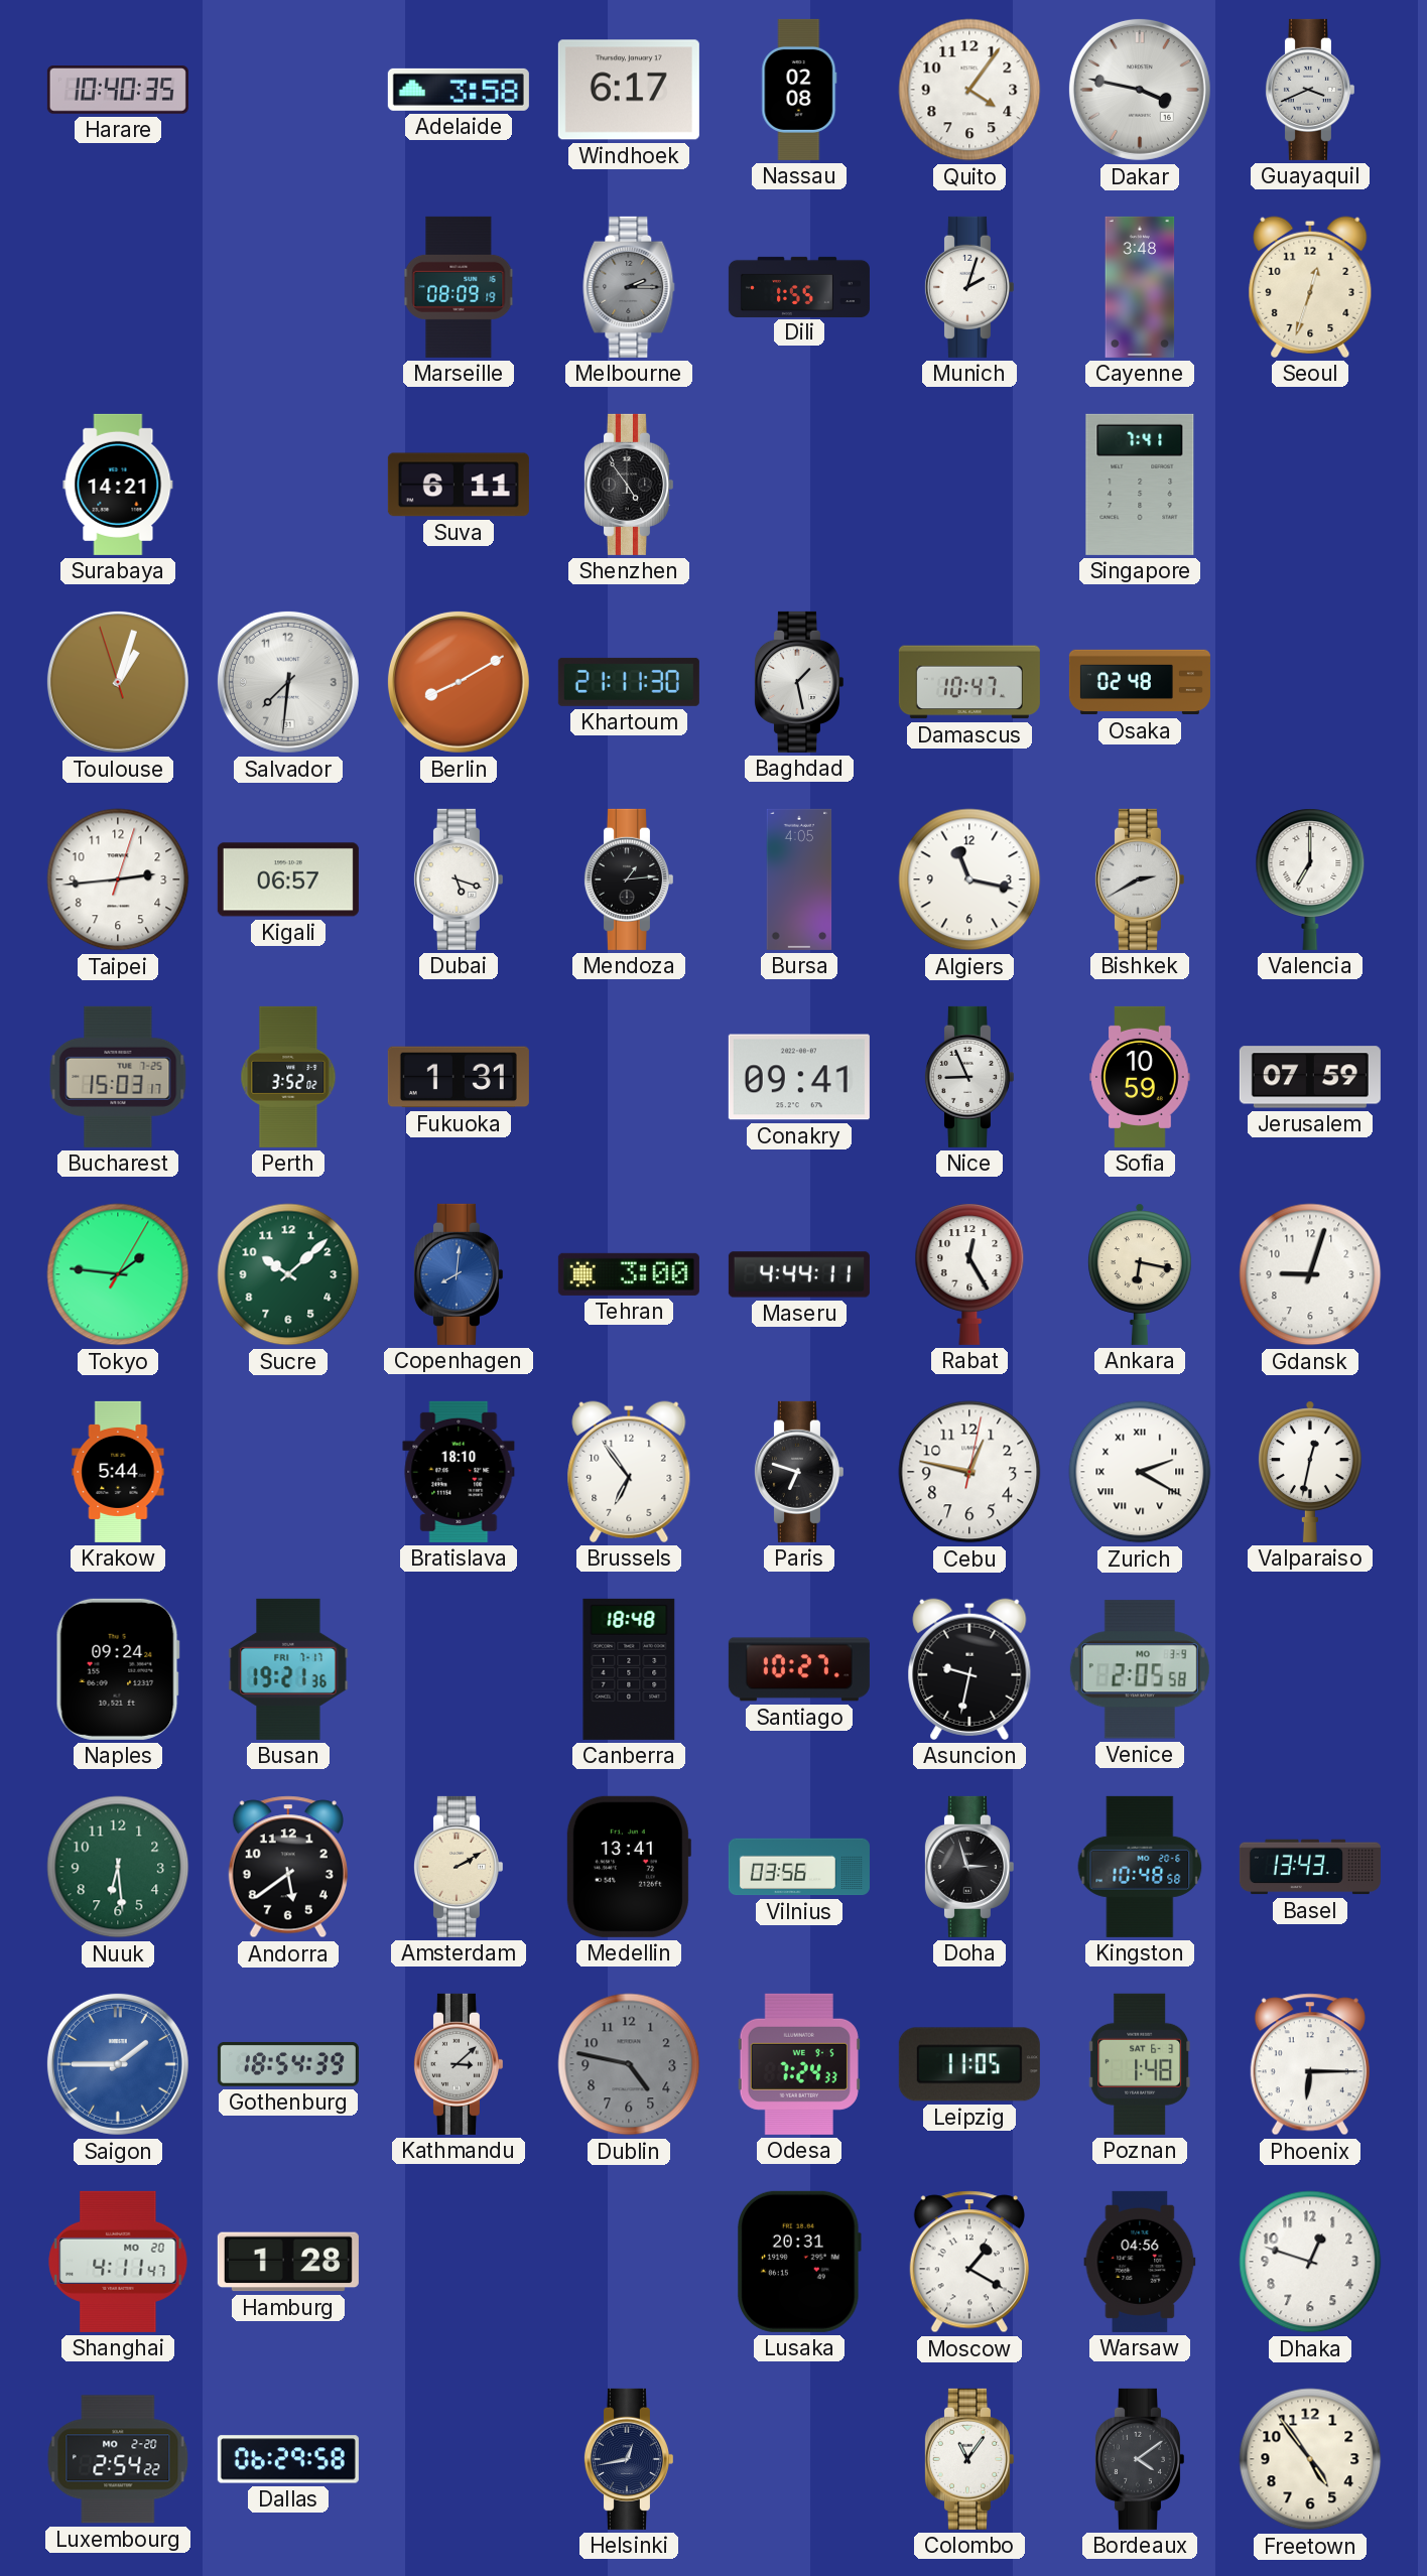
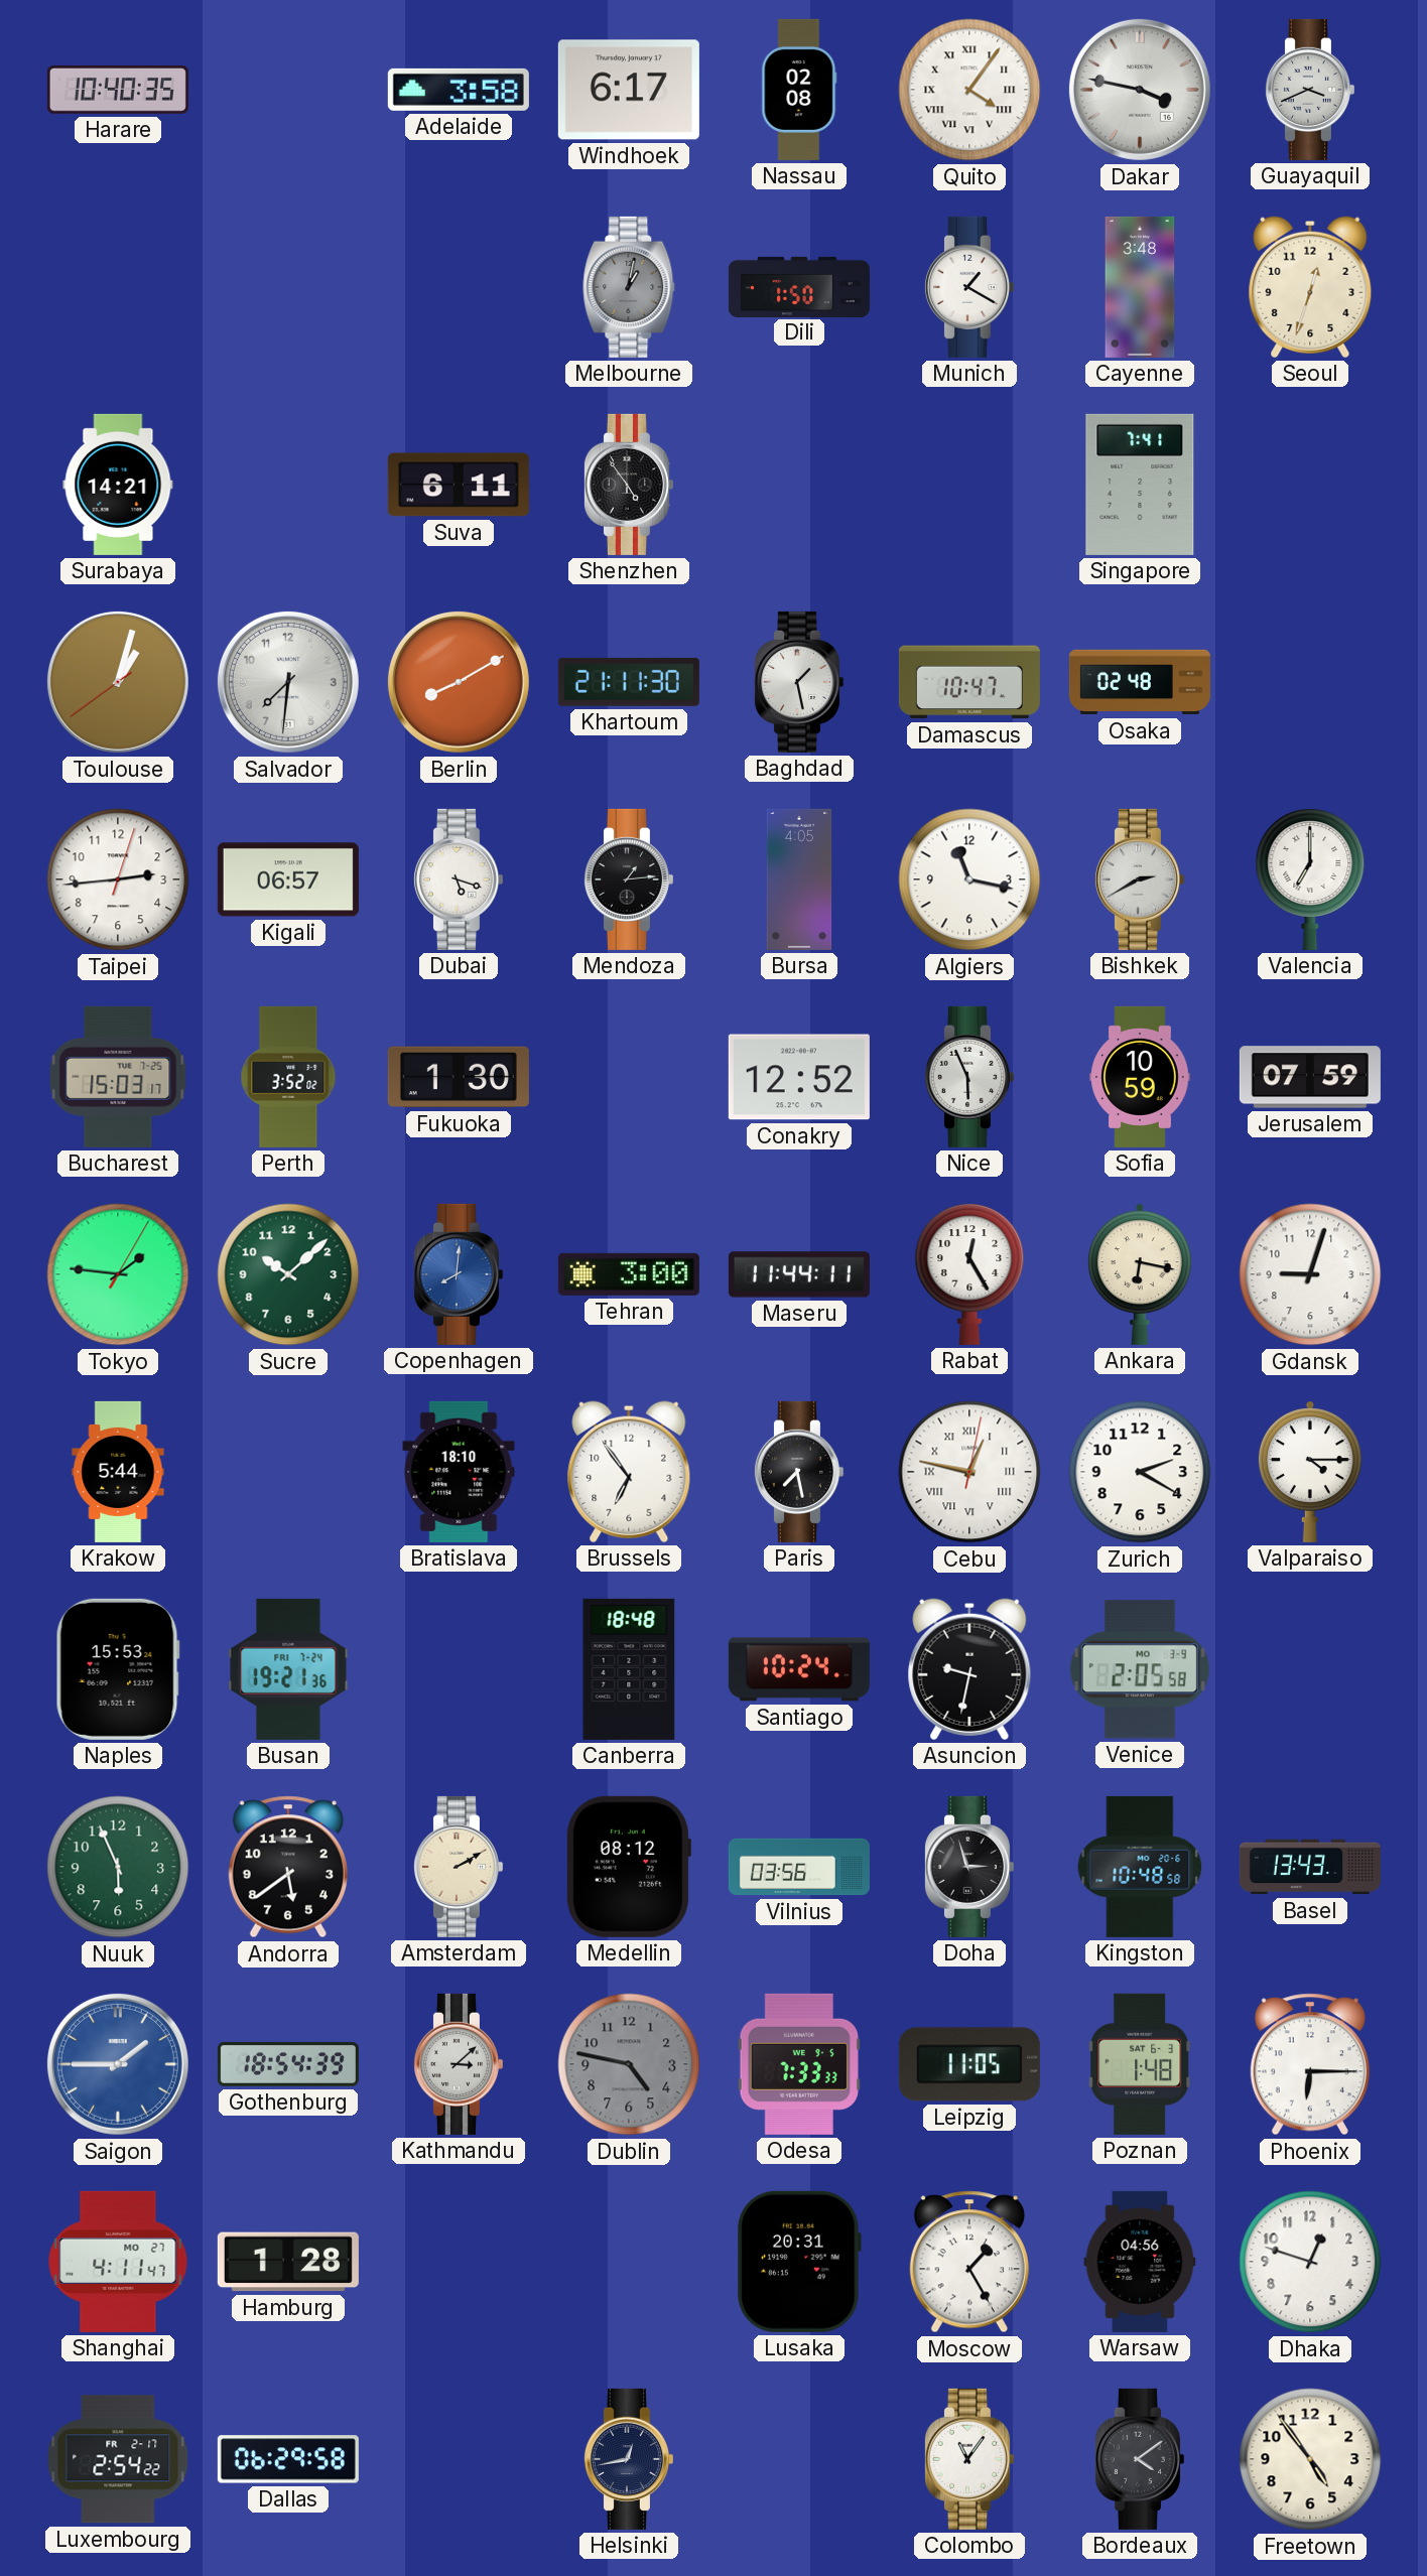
Quito numerals: Arabic -> Roman (969, 90)
Marseille: 08:09 -> none (459, 287)
Melbourne: 2:15 -> 1:02 (629, 287)
Dili: 1:55 -> 1:50 (799, 286)
Munich: 2:03 -> 1:20 (968, 287)
Toulouse: 1:02:57 -> 1:02:39 (118, 682)
Fukuoka: 1:31 -> 1:30 (459, 1077)
Conakry: 09:41 -> 12:52 (799, 1077)
Nice: 8:56 -> 5:56 (968, 1077)
Maseru: 4:44 -> 11:44 (799, 1274)
Paris: 6:48 -> 7:28 (798, 1472)
Cebu numerals: Arabic -> Roman (969, 1472)
Zurich numerals: Roman -> Arabic (1140, 1472)
Valparaiso: 12:32 -> 4:15 (1310, 1472)
Naples: 09:24 -> 15:53 (118, 1669)
Busan date: FRI 7-17 -> FRI 7-24 (288, 1669)
Santiago: 10:27 -> 10:24 (799, 1669)
Nuuk: 6:29 -> 5:56 (118, 1867)
Medellin: 13:41 -> 08:12 (628, 1867)
Odesa: 7:24 -> 7:33 (799, 2064)
Shanghai date: MO 20 -> MO 27 (118, 2262)
Moscow: 1:20 -> 1:25 (969, 2262)
Luxembourg date: MO 2-20 -> FR 2-17 (118, 2459)
